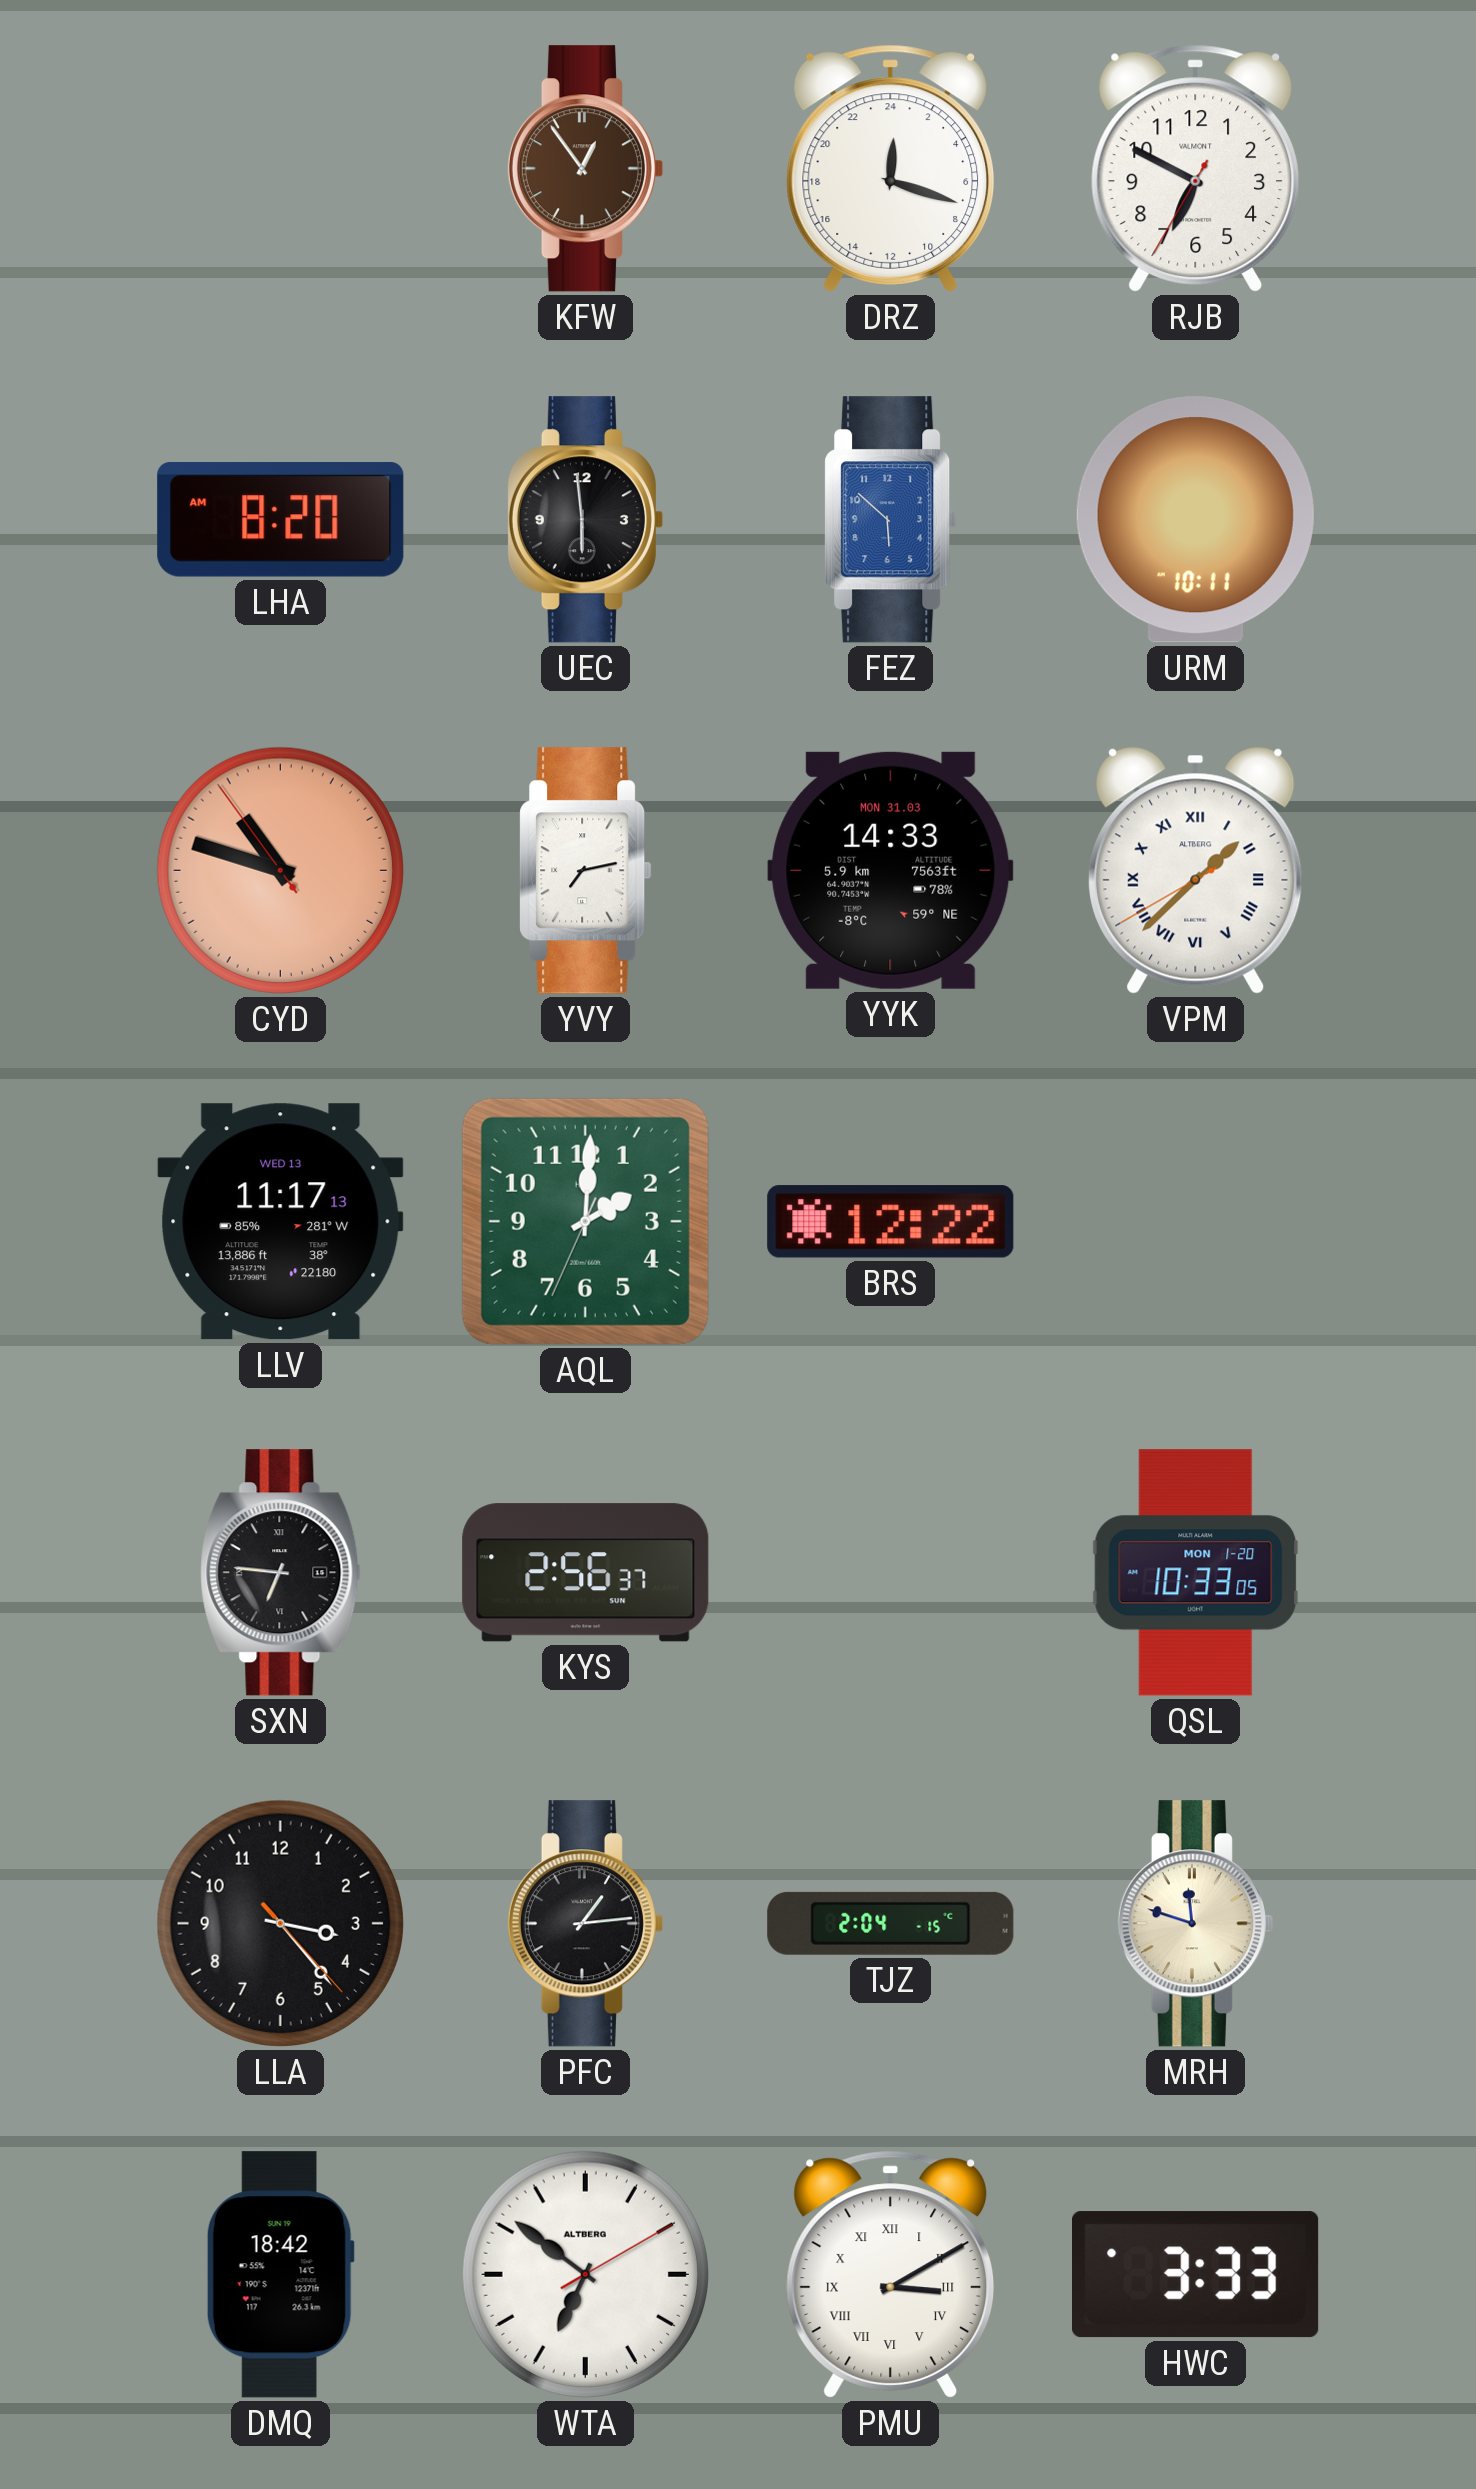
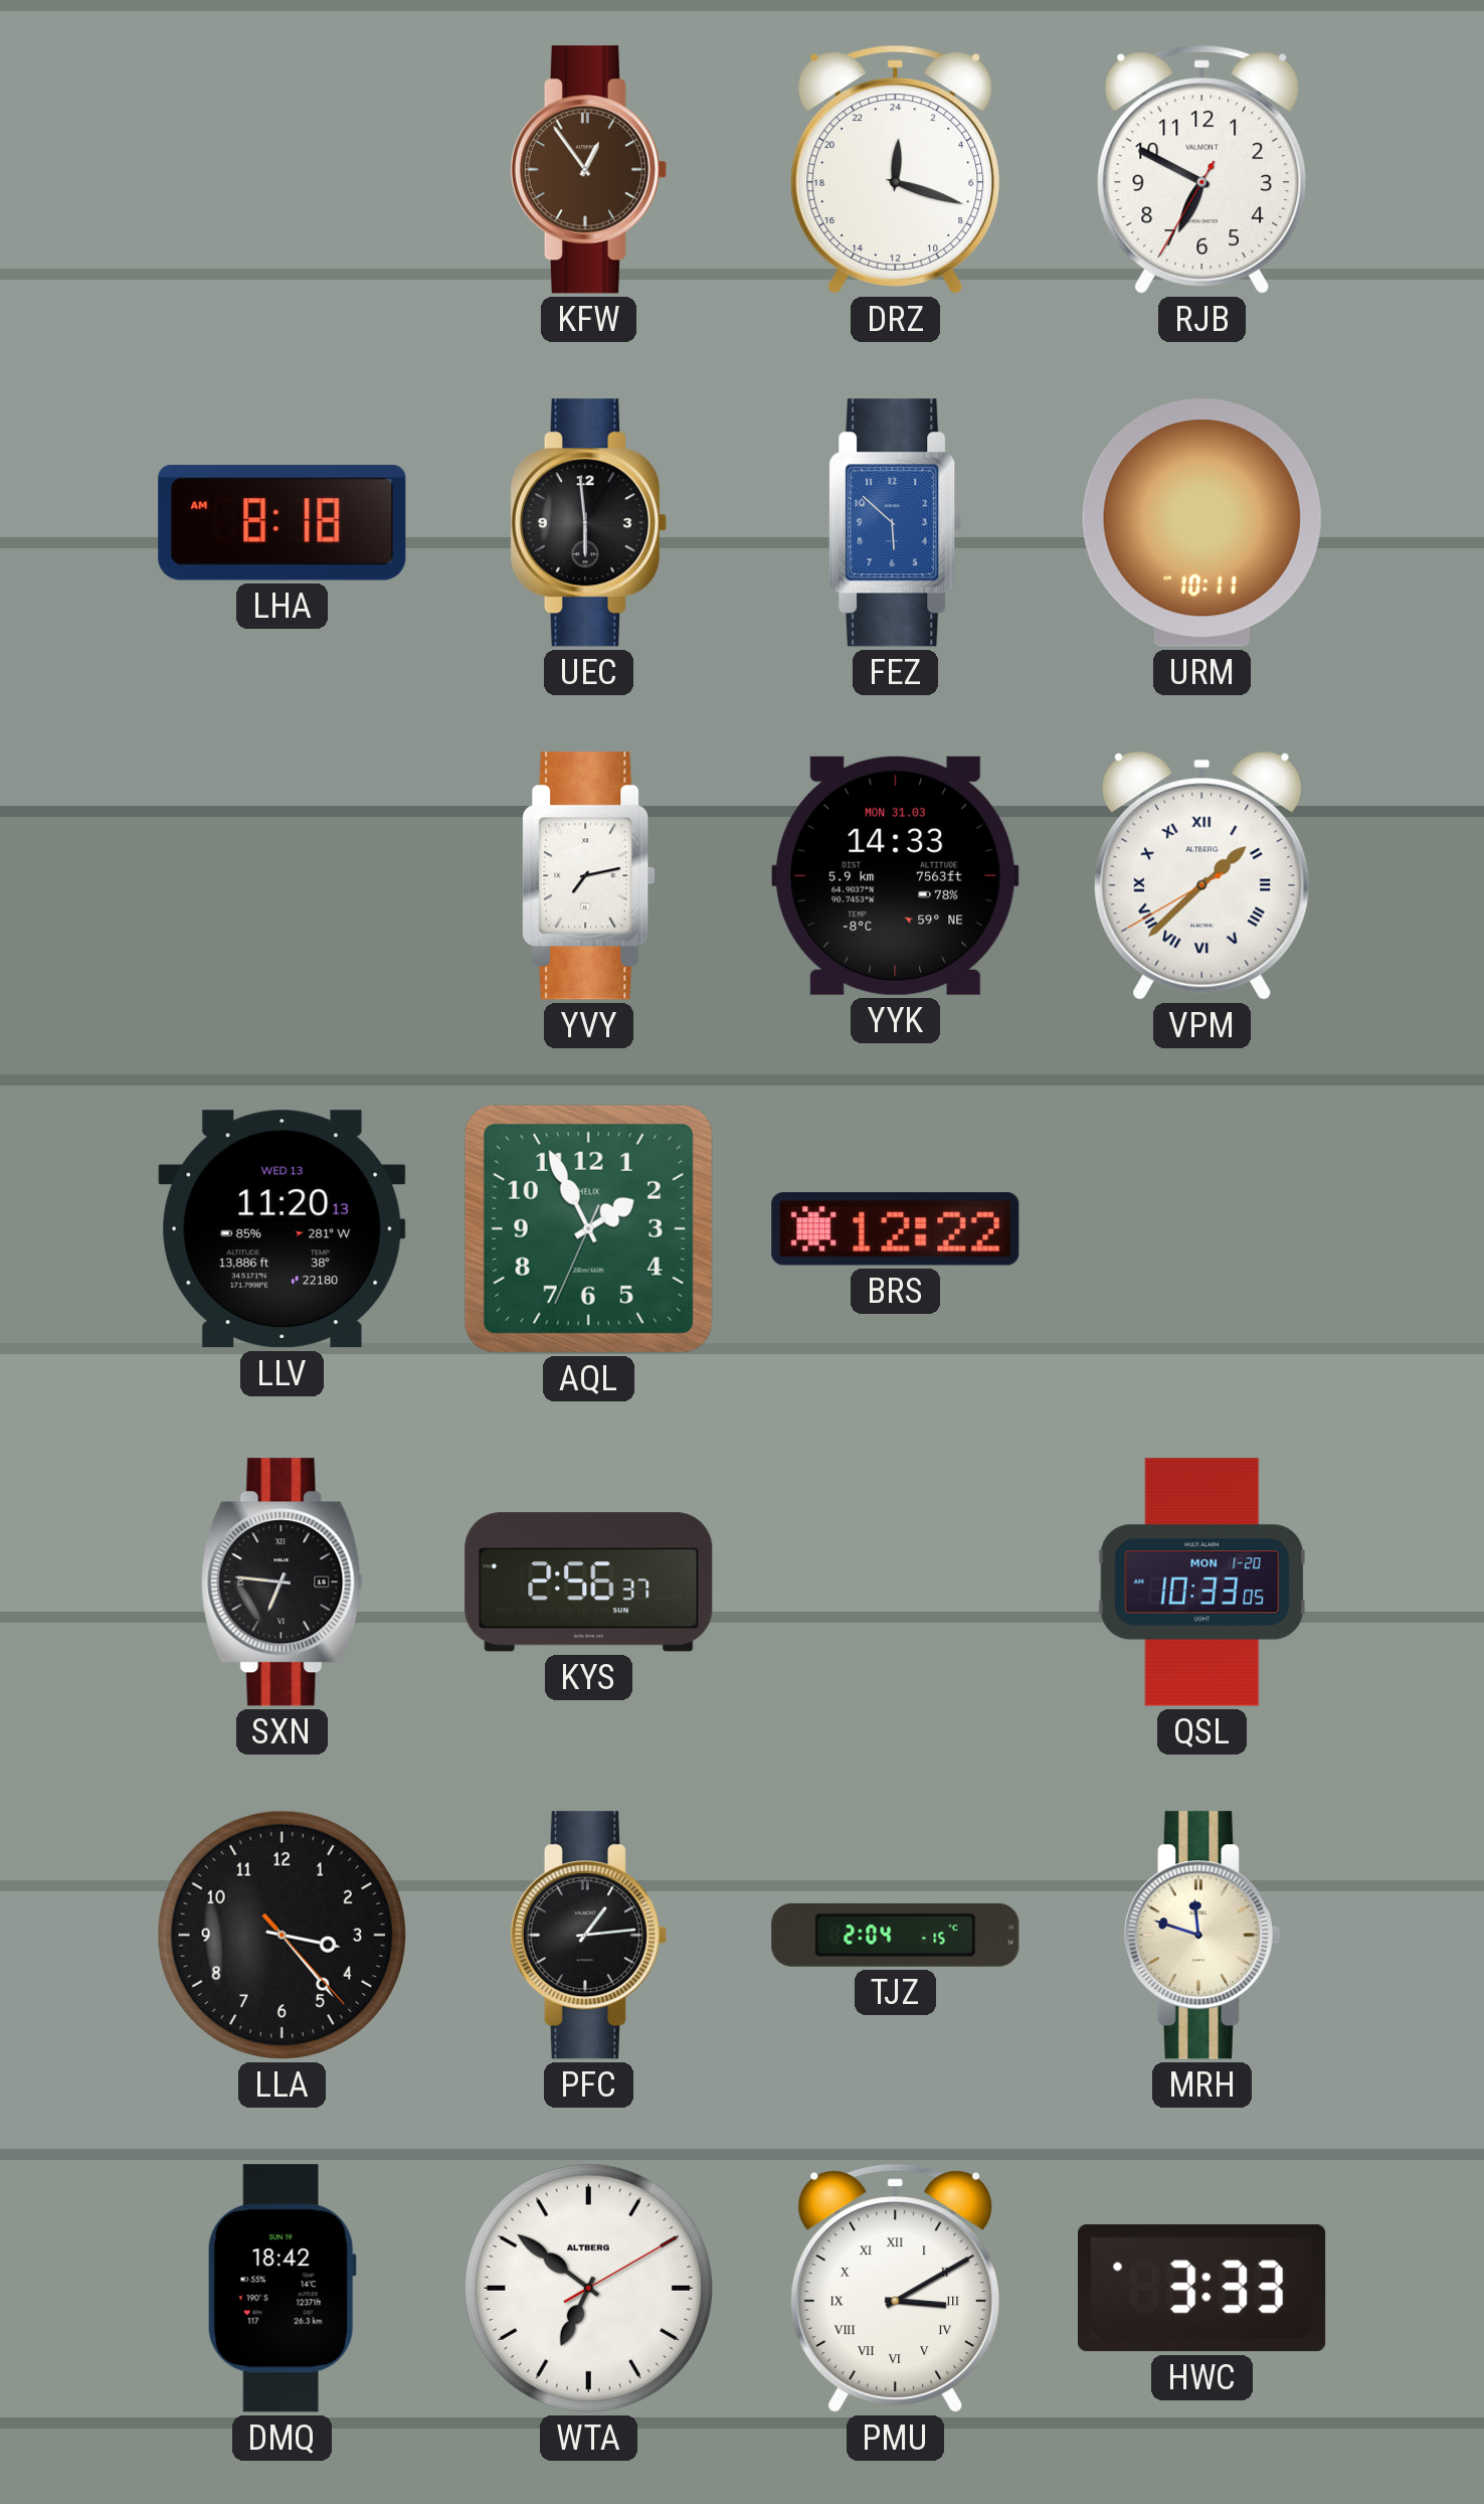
LHA: 8:20 -> 8:18 (283, 523)
CYD: 10:47 -> none (280, 870)
LLV: 11:17 -> 11:20 (283, 1229)
AQL: 2:00 -> 1:55 (588, 1228)
